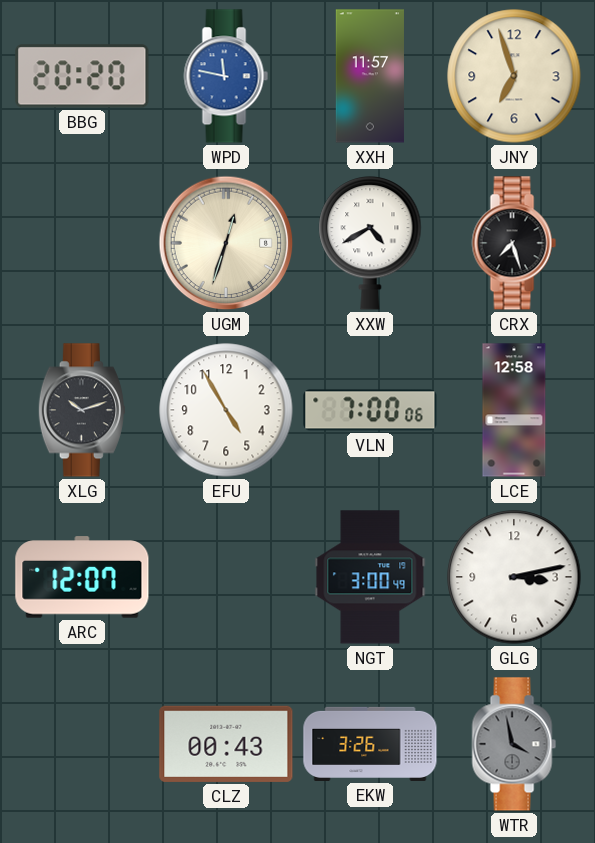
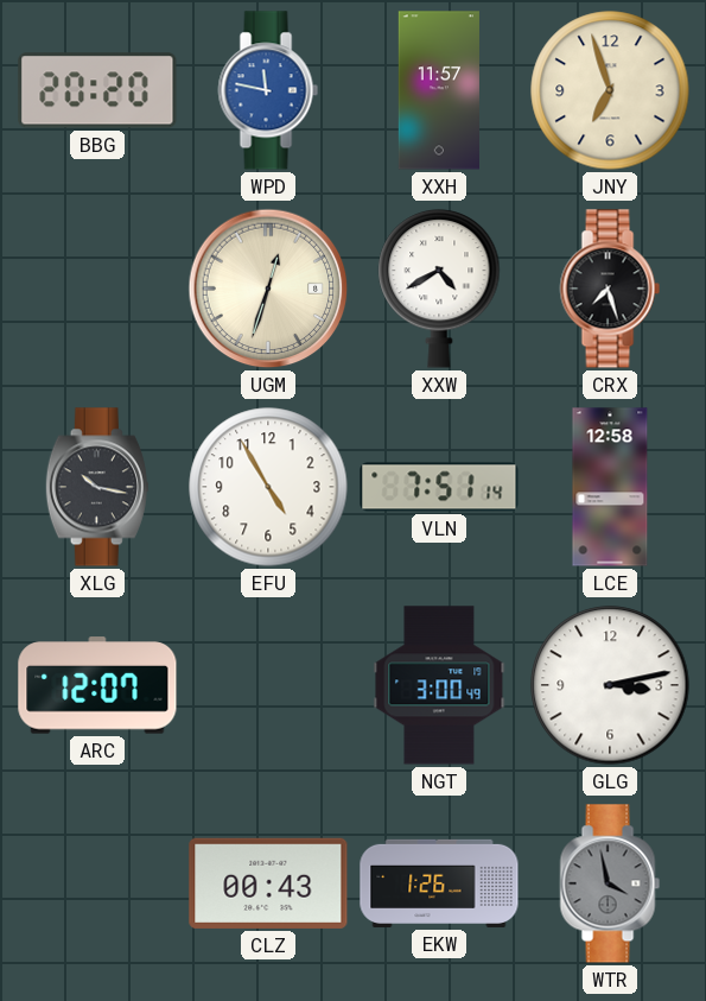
XLG: 10:12 -> 10:17 (97, 487)
VLN: 7:00 -> 7:51 (439, 487)
EKW: 3:26 -> 1:26 (439, 883)
